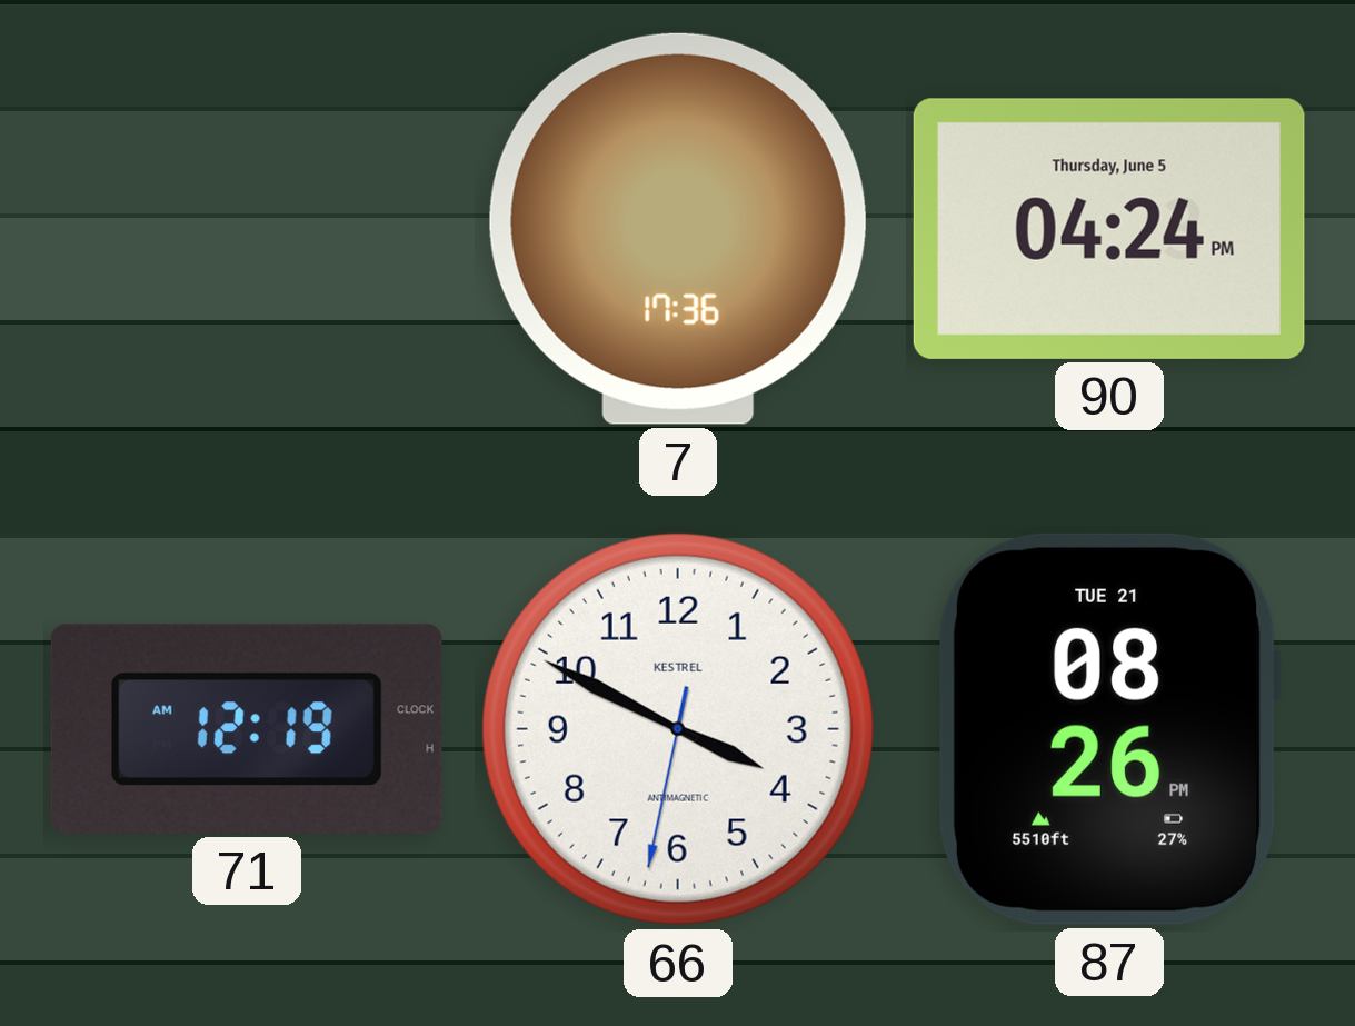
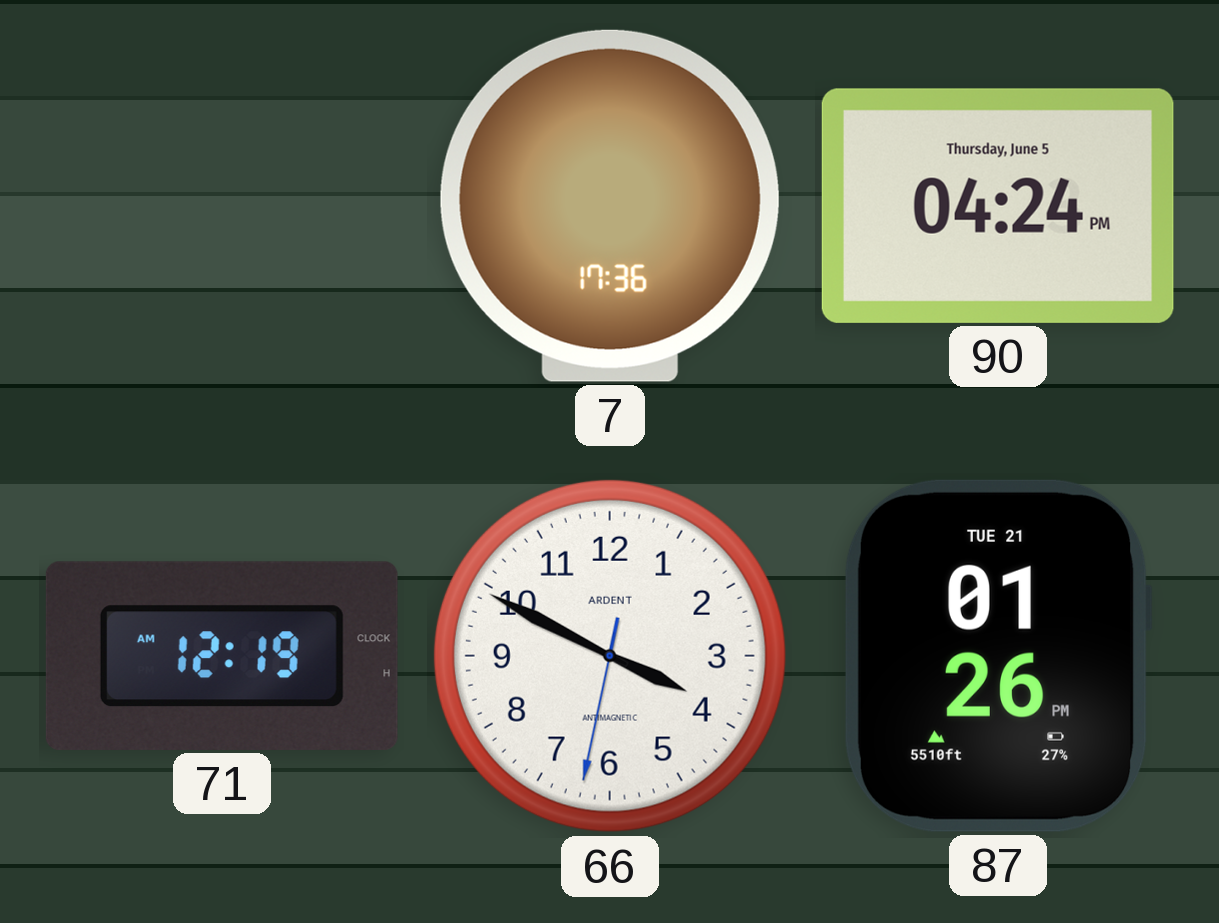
66 brand: KESTREL -> ARDENT (610, 656)
87: 08:26 -> 01:26 (998, 656)
